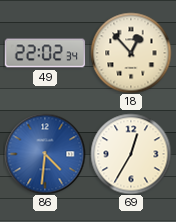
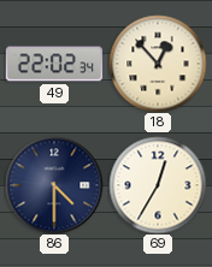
86: 4:31 -> 4:30 (54, 185)
86 dial: blue -> navy (54, 185)
